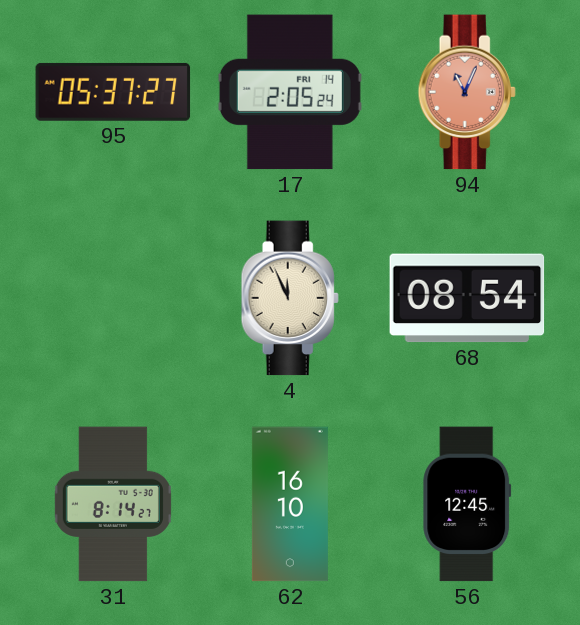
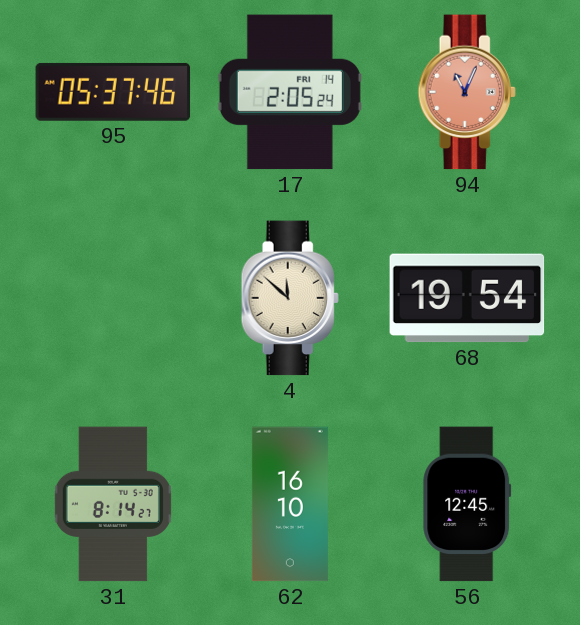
95: 05:37:27 -> 05:37:46 (113, 92)
4: 11:56 -> 11:52 (290, 298)
68: 08:54 -> 19:54 (467, 298)
